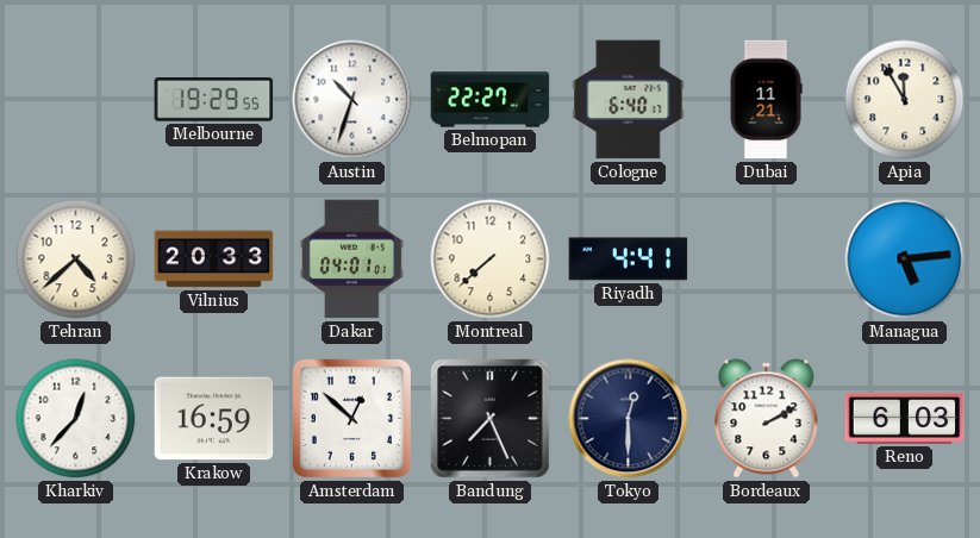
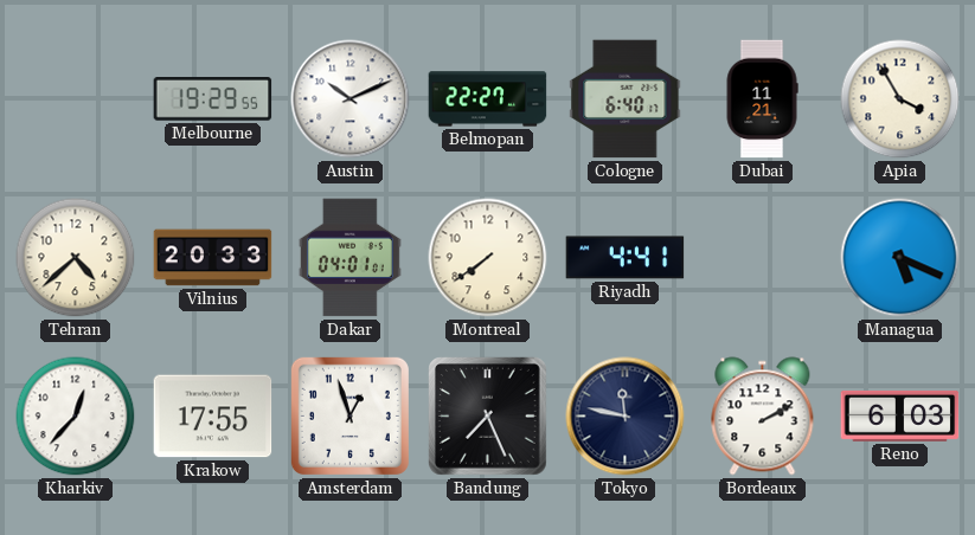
Austin: 10:33 -> 10:11 (351, 99)
Apia: 11:55 -> 3:55 (900, 99)
Montreal: 7:38 -> 7:39 (488, 258)
Managua: 5:14 -> 5:19 (900, 258)
Krakow: 16:59 -> 17:55 (213, 417)
Amsterdam: 12:52 -> 12:57 (349, 415)
Tokyo: 12:30 -> 11:47 (626, 417)
